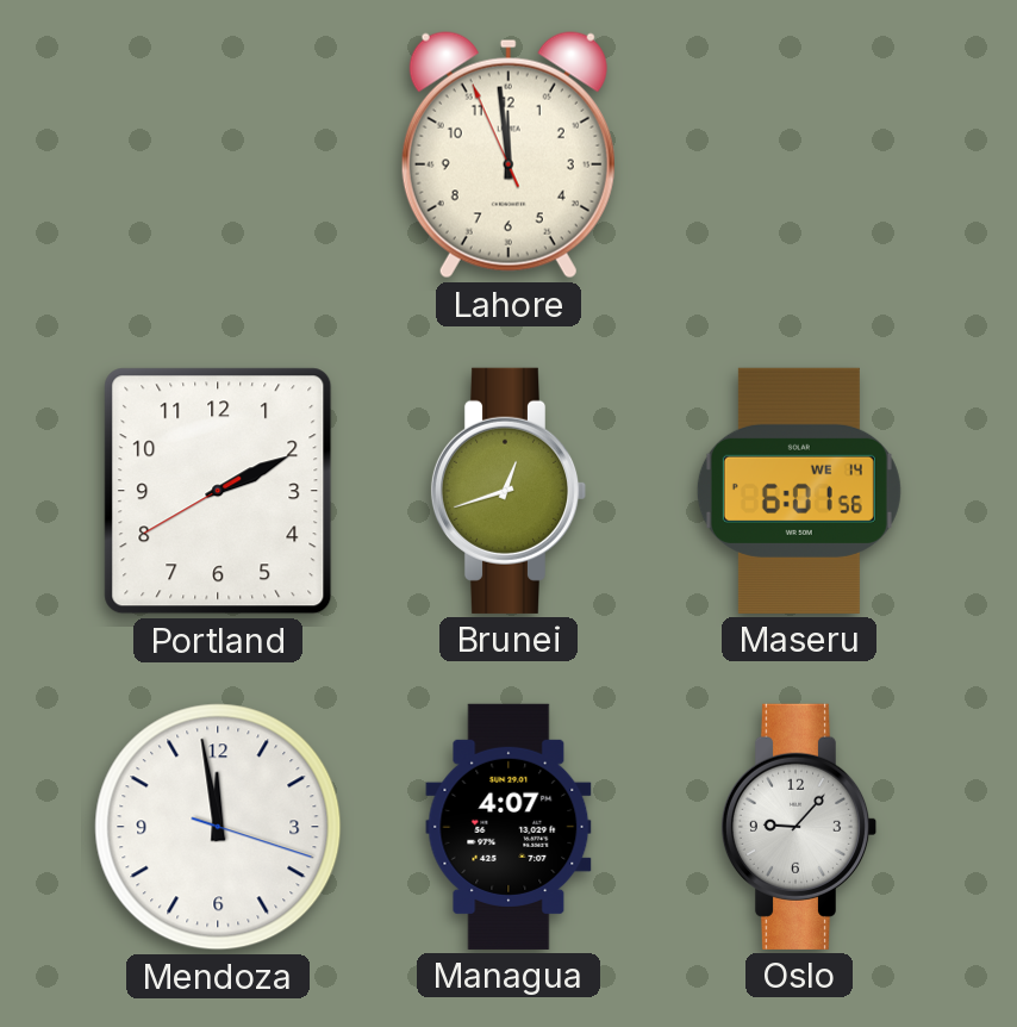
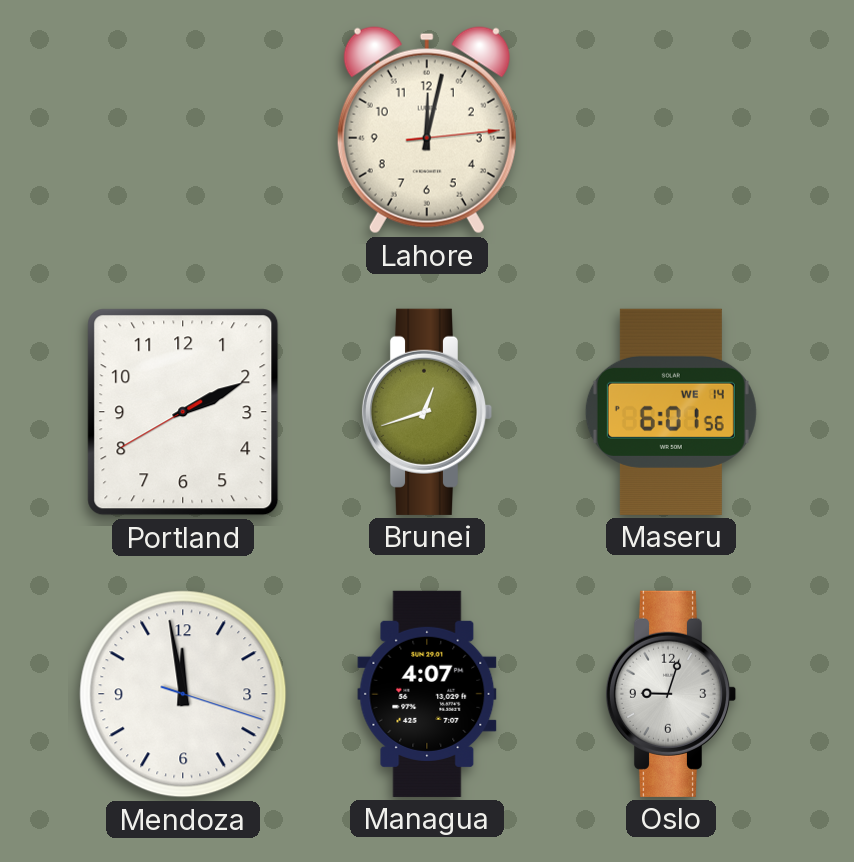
Lahore: 11:58 -> 12:02 (427, 130)
Oslo: 9:07 -> 9:03 (671, 694)
